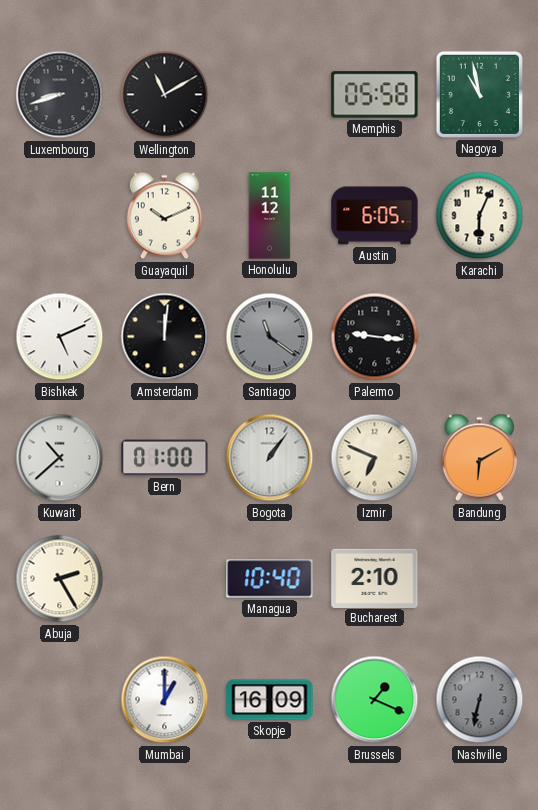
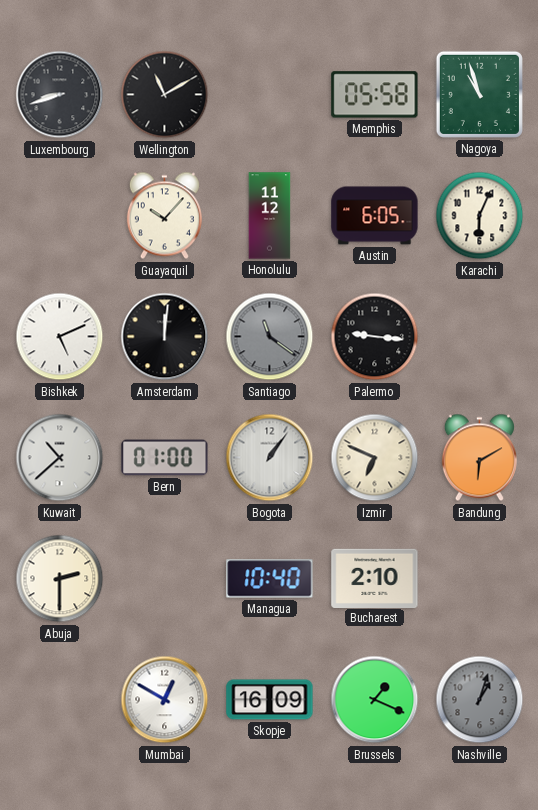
Nagoya: 10:58 -> 10:57 (479, 94)
Guayaquil: 10:11 -> 10:07 (164, 216)
Abuja: 2:25 -> 2:30 (60, 579)
Mumbai: 1:00 -> 12:50 (165, 700)
Nashville: 6:32 -> 1:03 (480, 700)
